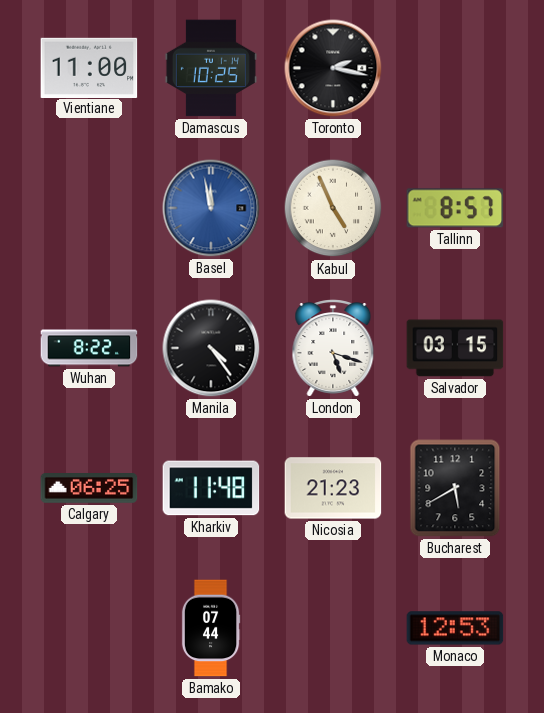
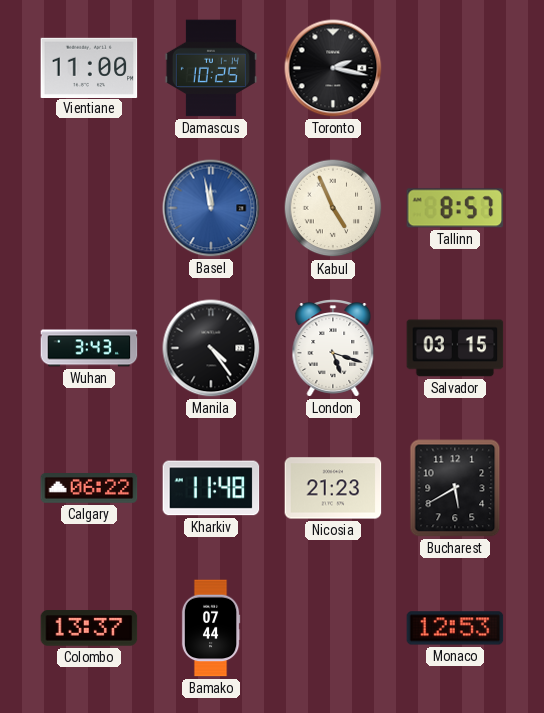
Wuhan: 8:22 -> 3:43 (89, 348)
Calgary: 06:25 -> 06:22 (89, 489)
Colombo: none -> 13:37 (89, 628)
